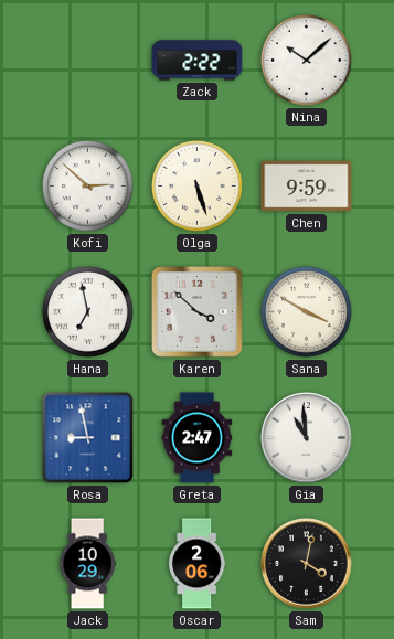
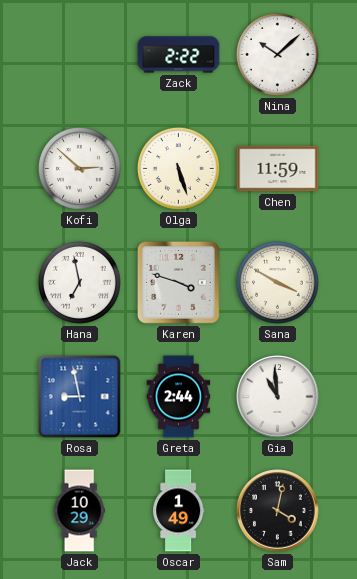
Chen: 9:59 -> 11:59 (278, 169)
Karen: 3:52 -> 3:48 (178, 282)
Greta: 2:47 -> 2:44 (179, 397)
Oscar: 2:06 -> 1:49 (179, 511)
